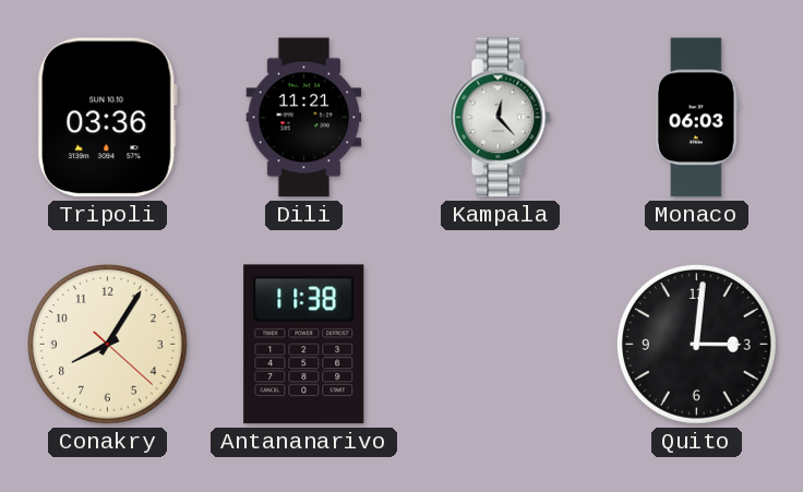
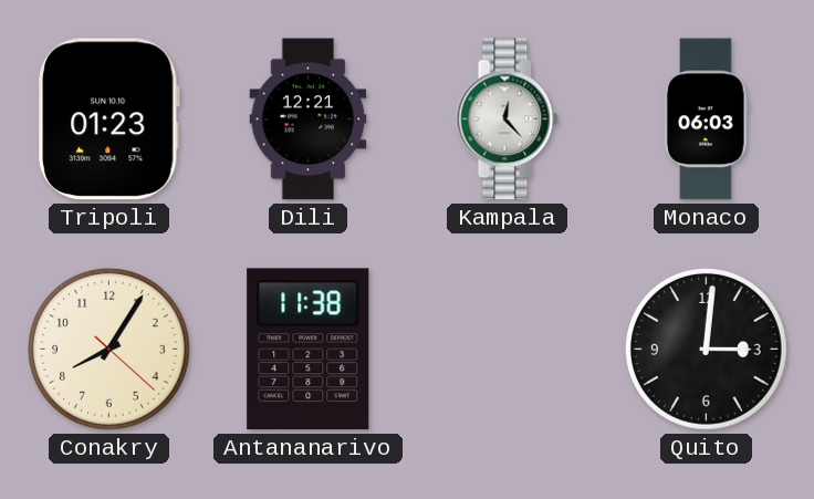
Tripoli: 03:36 -> 01:23 (109, 119)
Dili: 11:21 -> 12:21 (309, 119)
